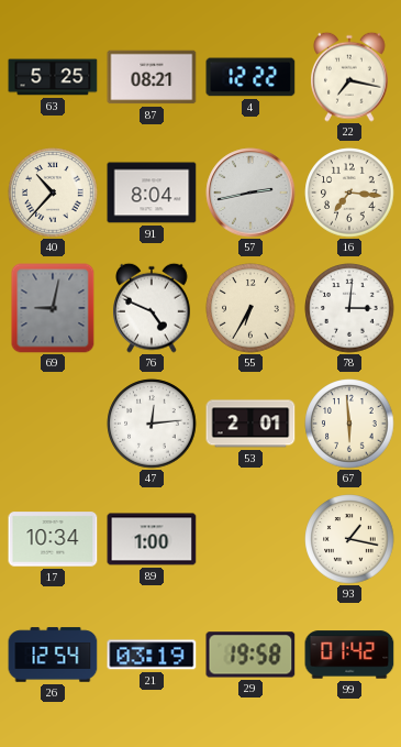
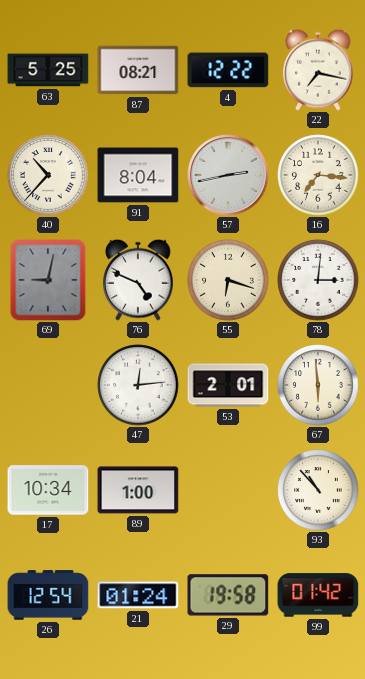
55: 6:35 -> 6:18 (228, 280)
93: 1:17 -> 10:53 (318, 490)
21: 03:19 -> 01:24 (138, 595)
